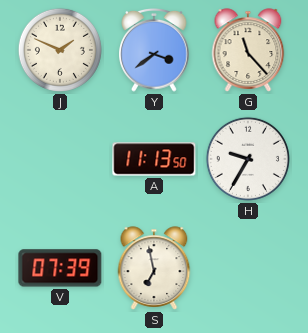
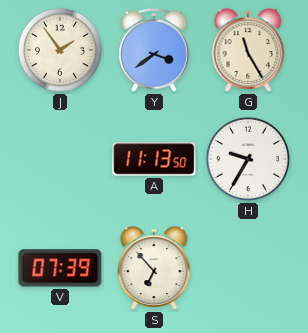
J: 1:49 -> 1:54 (60, 50)
G: 11:23 -> 11:25 (248, 50)
S: 6:58 -> 6:53 (154, 268)
